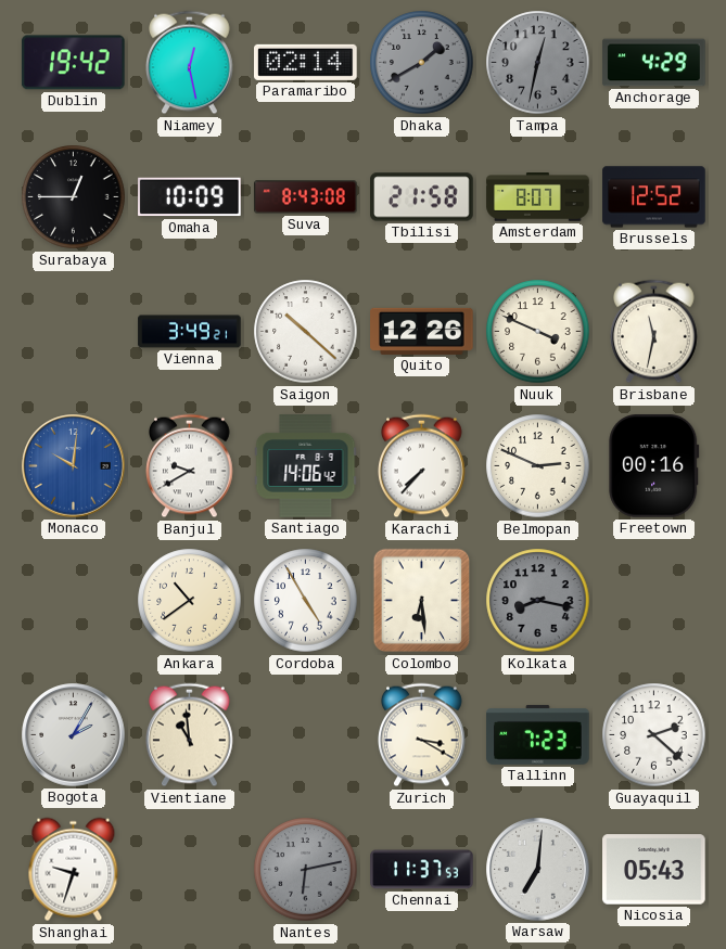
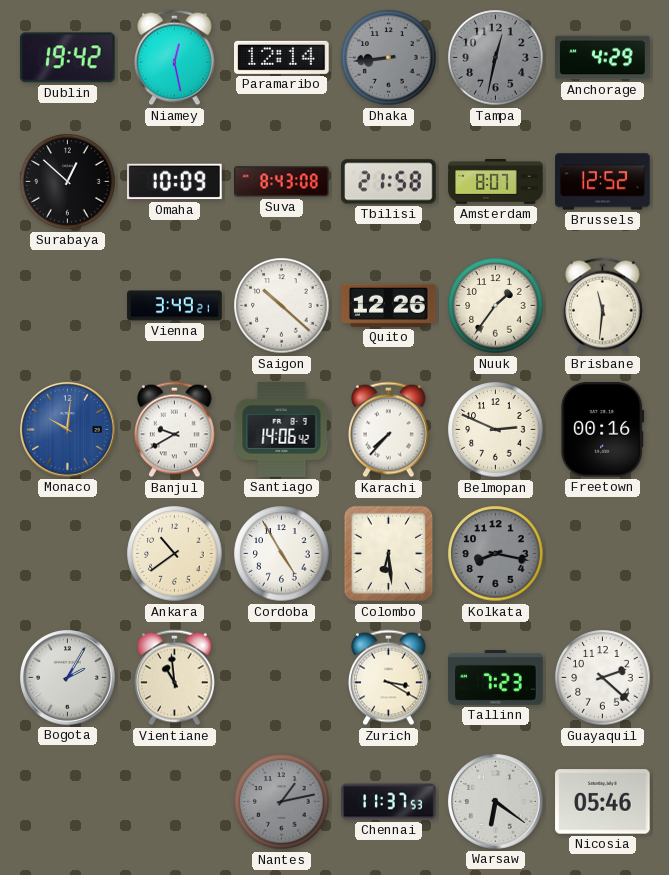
Paramaribo: 02:14 -> 12:14 (282, 57)
Dhaka: 1:40 -> 8:44 (389, 58)
Surabaya: 12:45 -> 12:52 (68, 182)
Nuuk: 3:49 -> 1:36 (496, 306)
Brisbane: 11:32 -> 11:31 (603, 306)
Shanghai: 9:33 -> none (74, 870)
Nantes: 6:13 -> 1:13 (282, 802)
Warsaw: 7:01 -> 6:21 (496, 802)
Nicosia: 05:43 -> 05:46 (603, 802)
